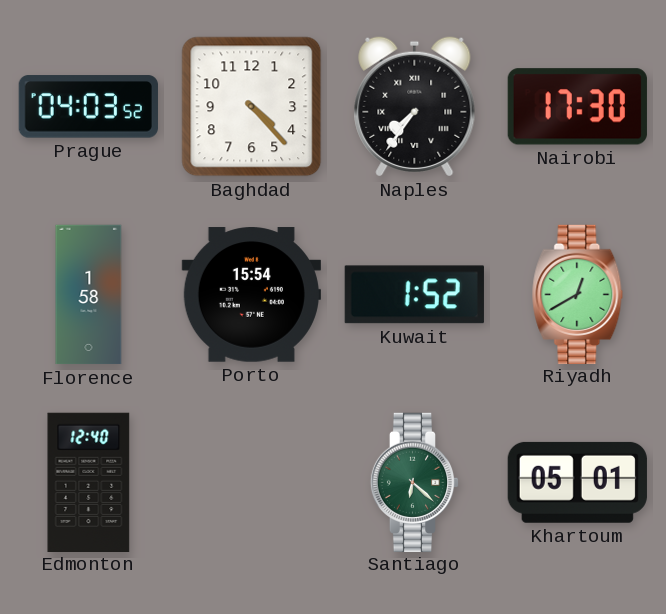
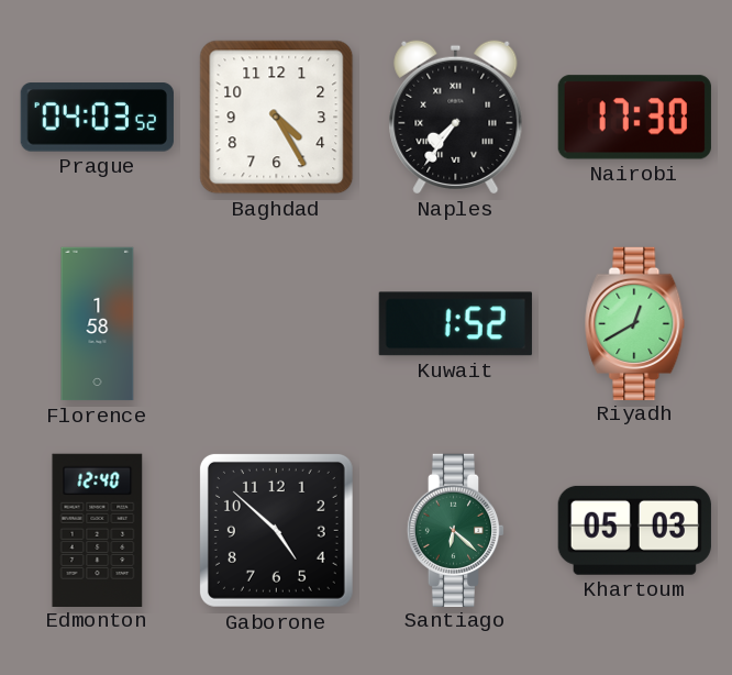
Baghdad: 4:23 -> 4:25 (277, 118)
Porto: 15:54 -> none (251, 295)
Gaborone: none -> 4:52 (276, 530)
Khartoum: 05:01 -> 05:03 (634, 530)
